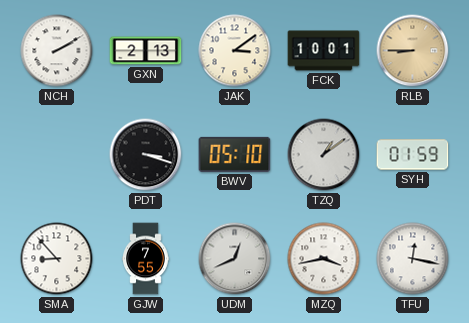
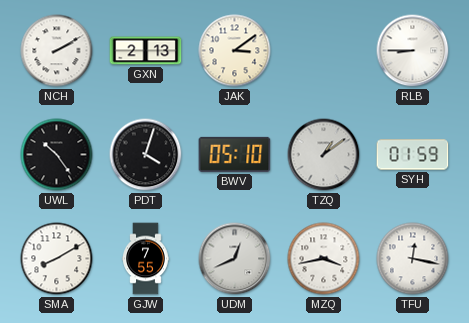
FCK: 10:01 -> none (324, 51)
RLB dial: champagne -> white (413, 51)
UWL: none -> 10:24 (57, 155)
PDT: 3:18 -> 4:03 (146, 155)
SMA: 8:53 -> 8:10 (57, 259)
